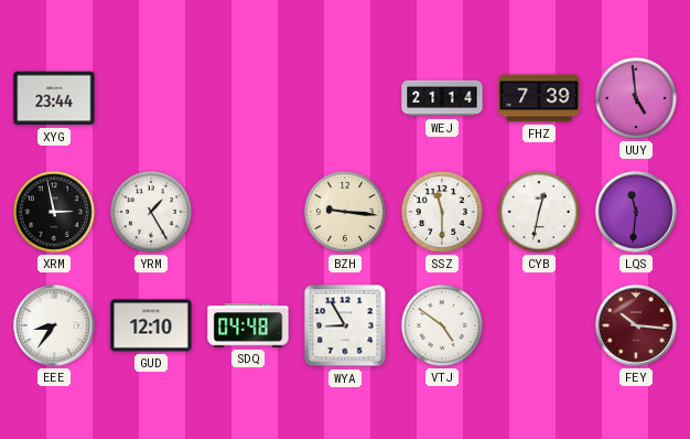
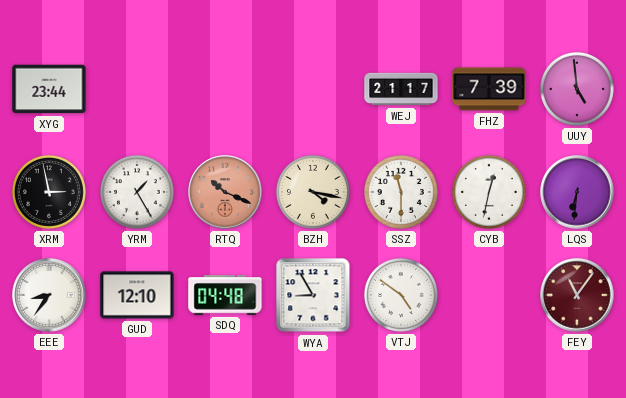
WEJ: 21:14 -> 21:17 (401, 89)
RTQ: none -> 10:19 (225, 192)
BZH: 9:16 -> 4:17 (313, 192)
LQS: 11:31 -> 6:31 (577, 192)
FEY: 10:16 -> 11:06 (577, 295)
